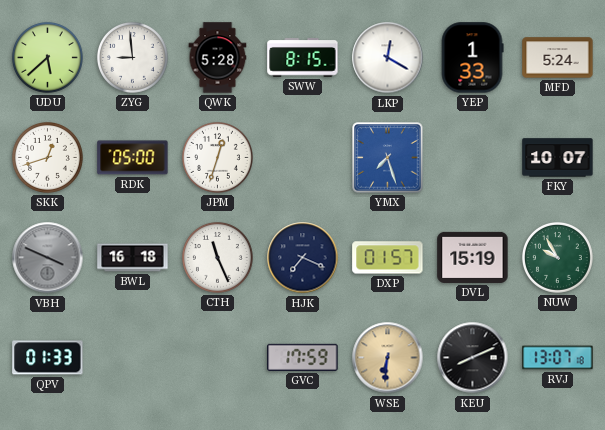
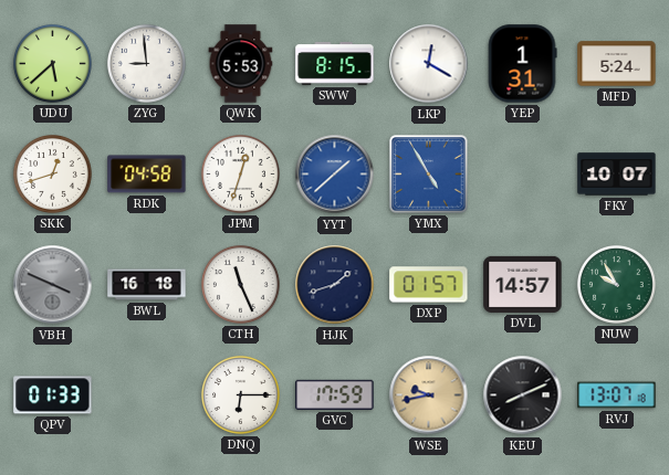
QWK: 5:28 -> 5:53 (241, 64)
YEP: 1:33 -> 1:31 (522, 64)
RDK: 05:00 -> 04:58 (147, 175)
YYT: none -> 1:38 (335, 175)
YMX: 7:27 -> 4:55 (429, 175)
HJK: 7:19 -> 1:42 (335, 285)
DVL: 15:19 -> 14:57 (523, 284)
DNQ: none -> 6:15 (241, 395)
WSE: 6:31 -> 9:43 (429, 395)
